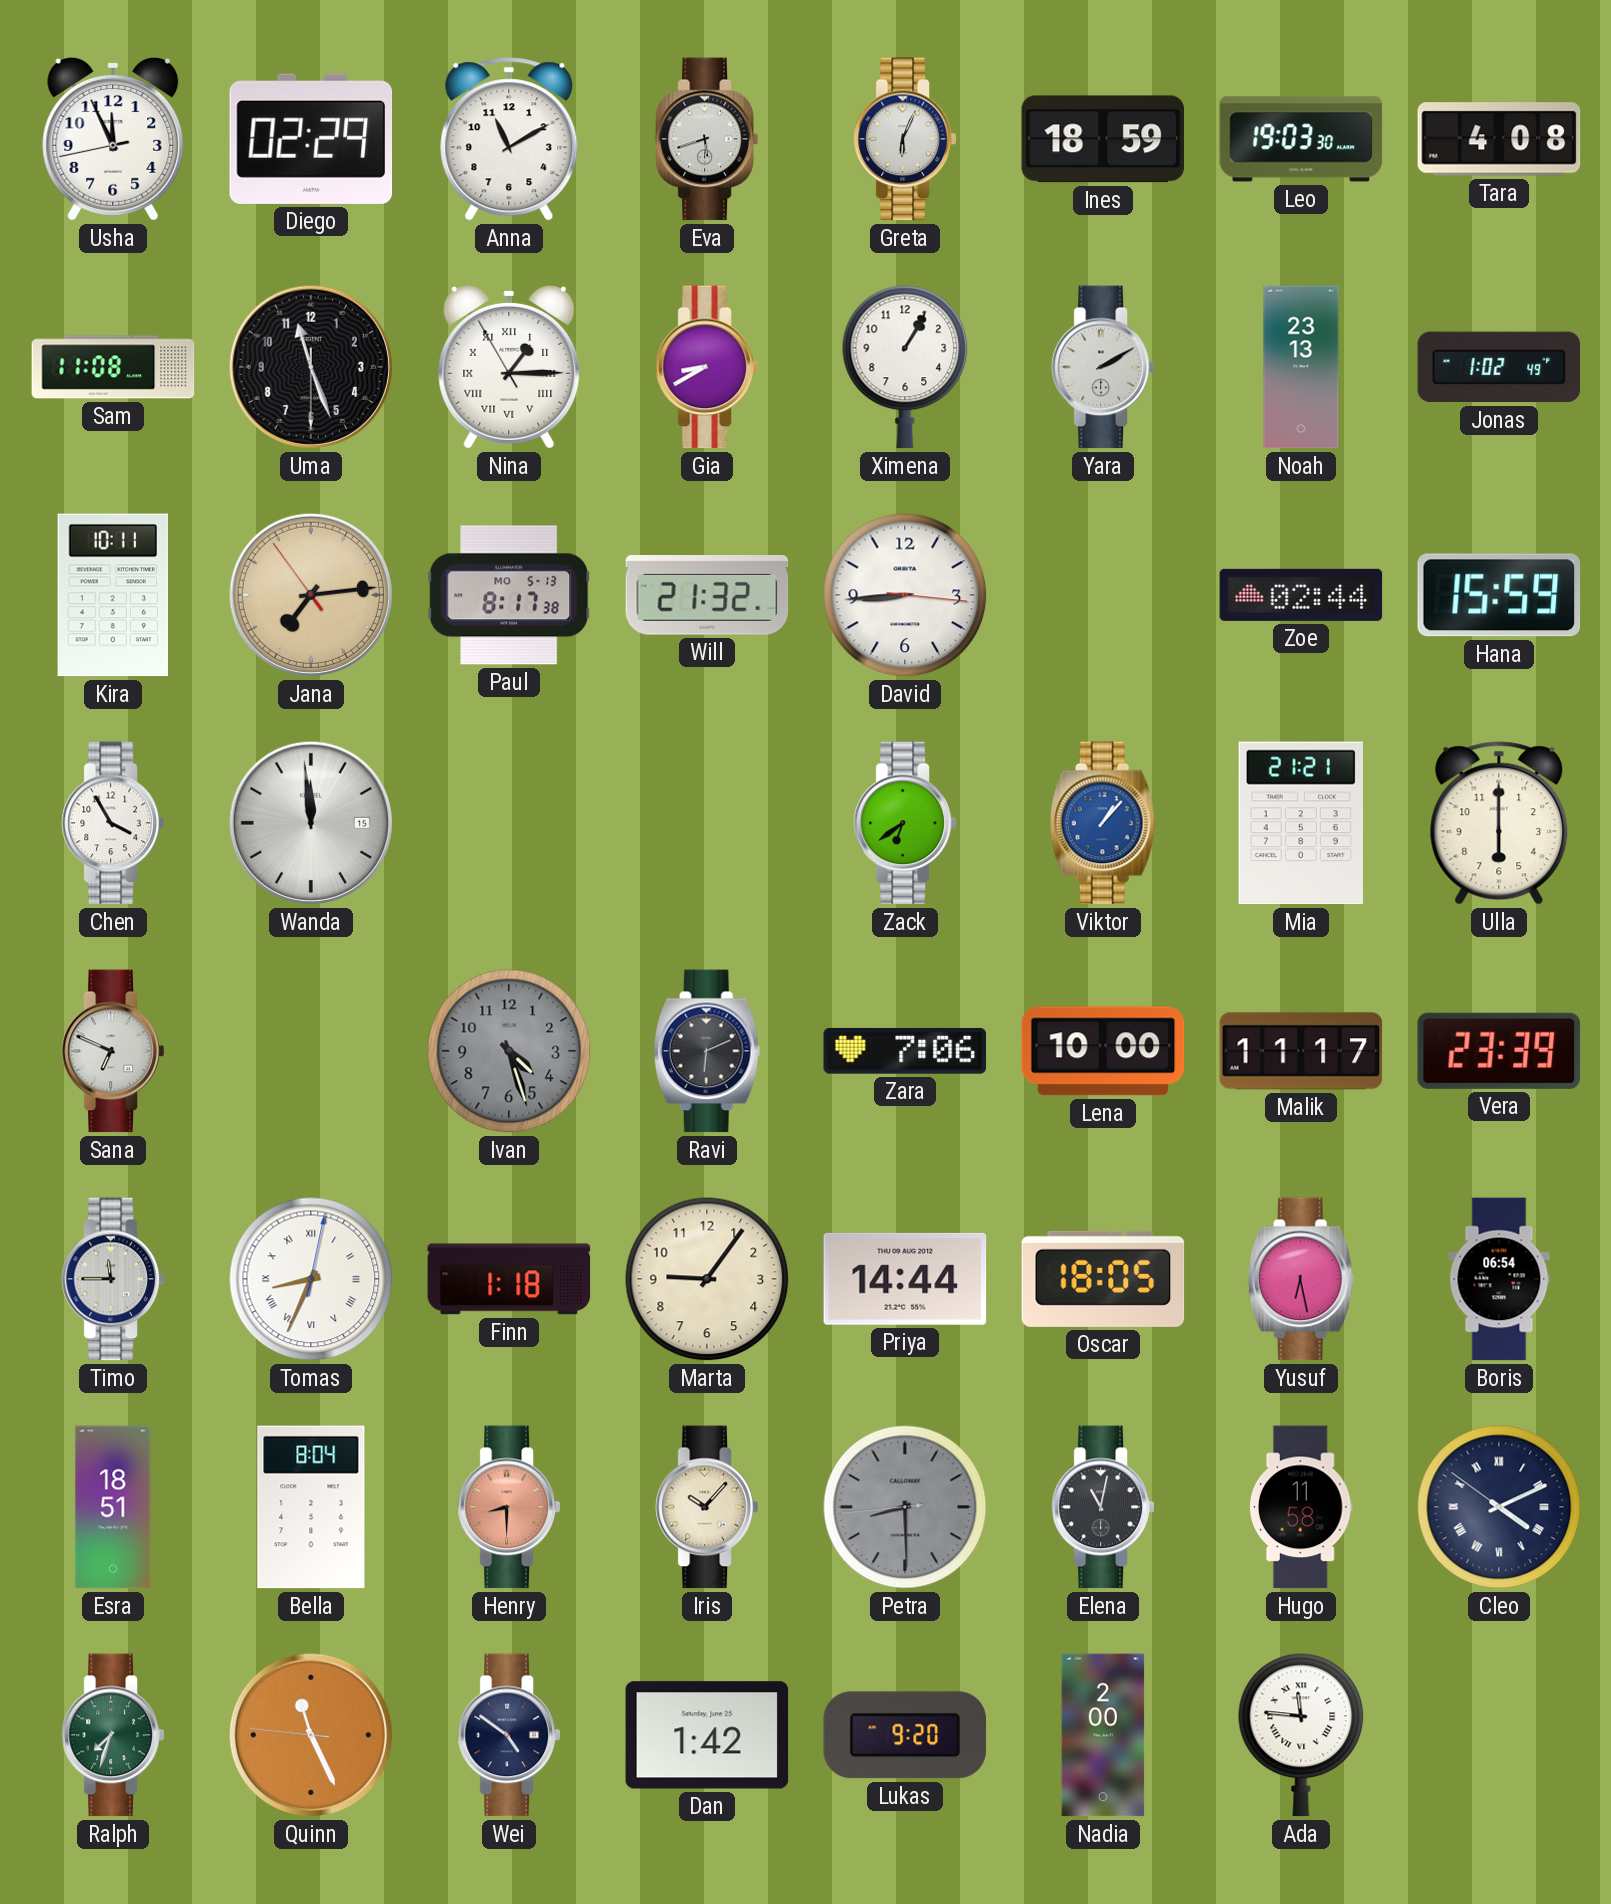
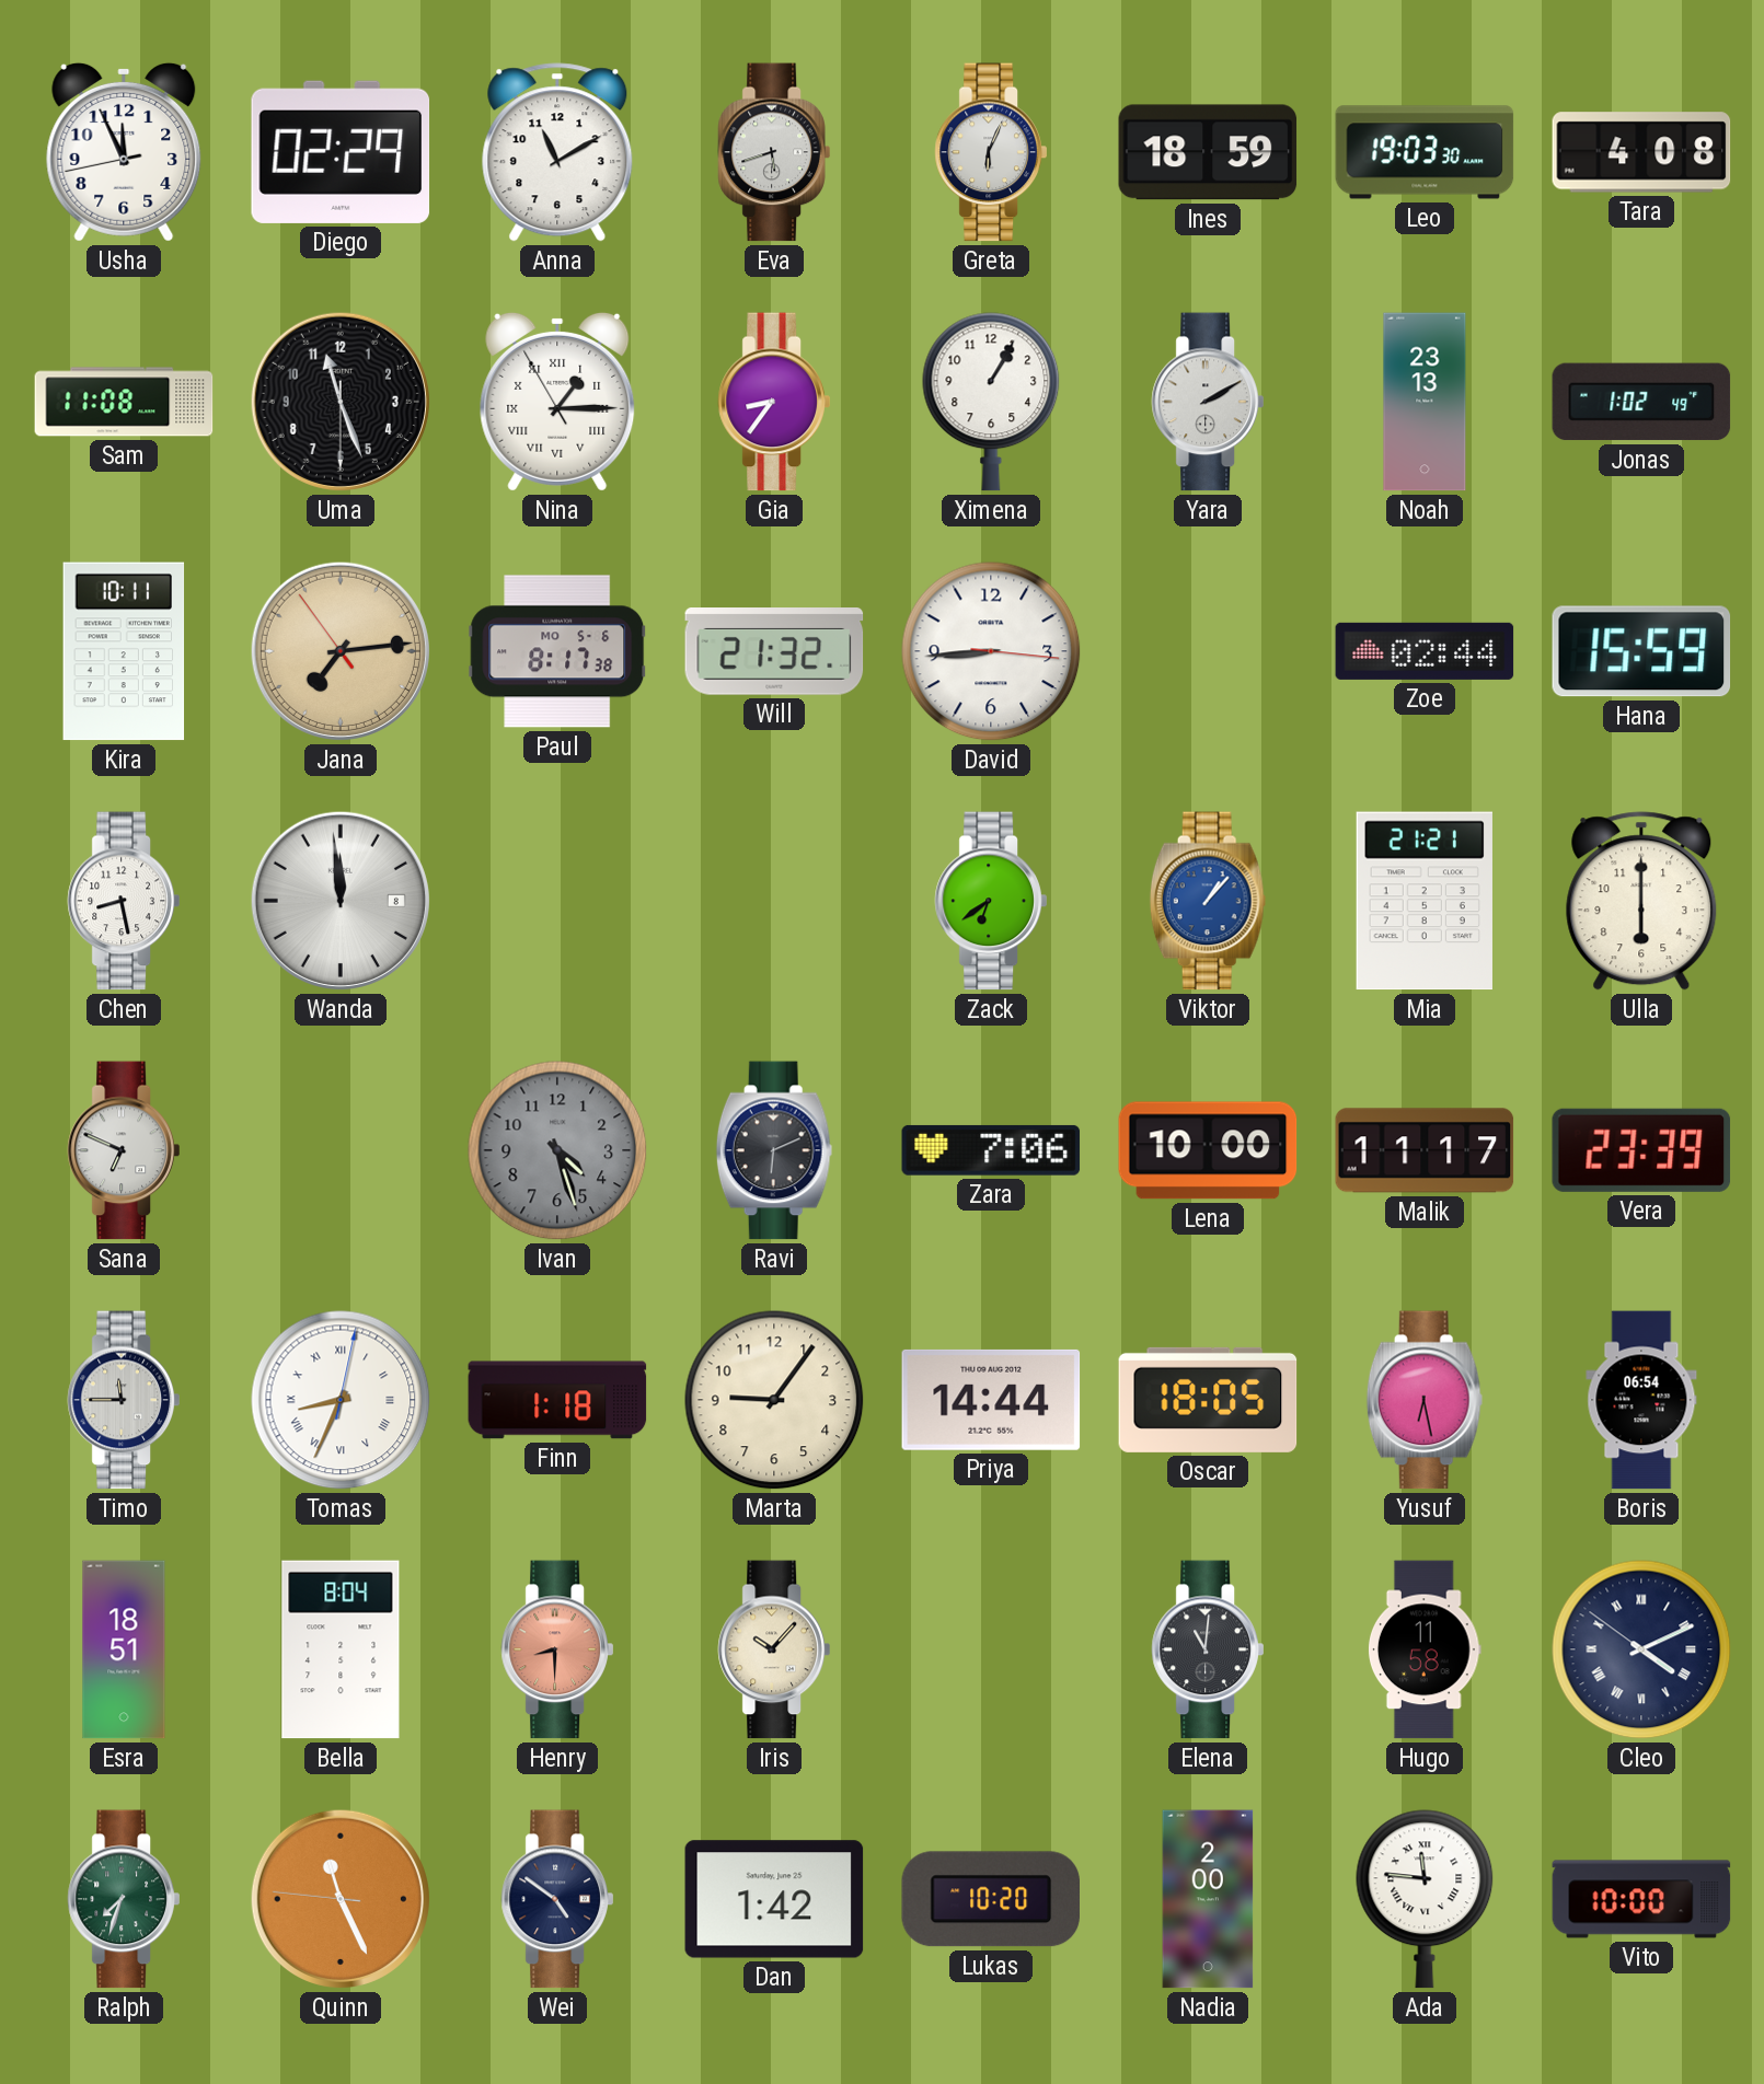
Gia: 8:40 -> 8:36 (774, 402)
Paul date: MO 5-13 -> MO 5-6 (557, 651)
Chen: 3:55 -> 8:28 (124, 901)
Wanda date: 15 -> 8 (341, 901)
Petra: 8:29 -> none (905, 1507)
Elena: 11:02 -> 11:01 (1208, 1649)
Lukas: 9:20 -> 10:20 (990, 1899)
Vito: none -> 10:00 (1641, 1899)
